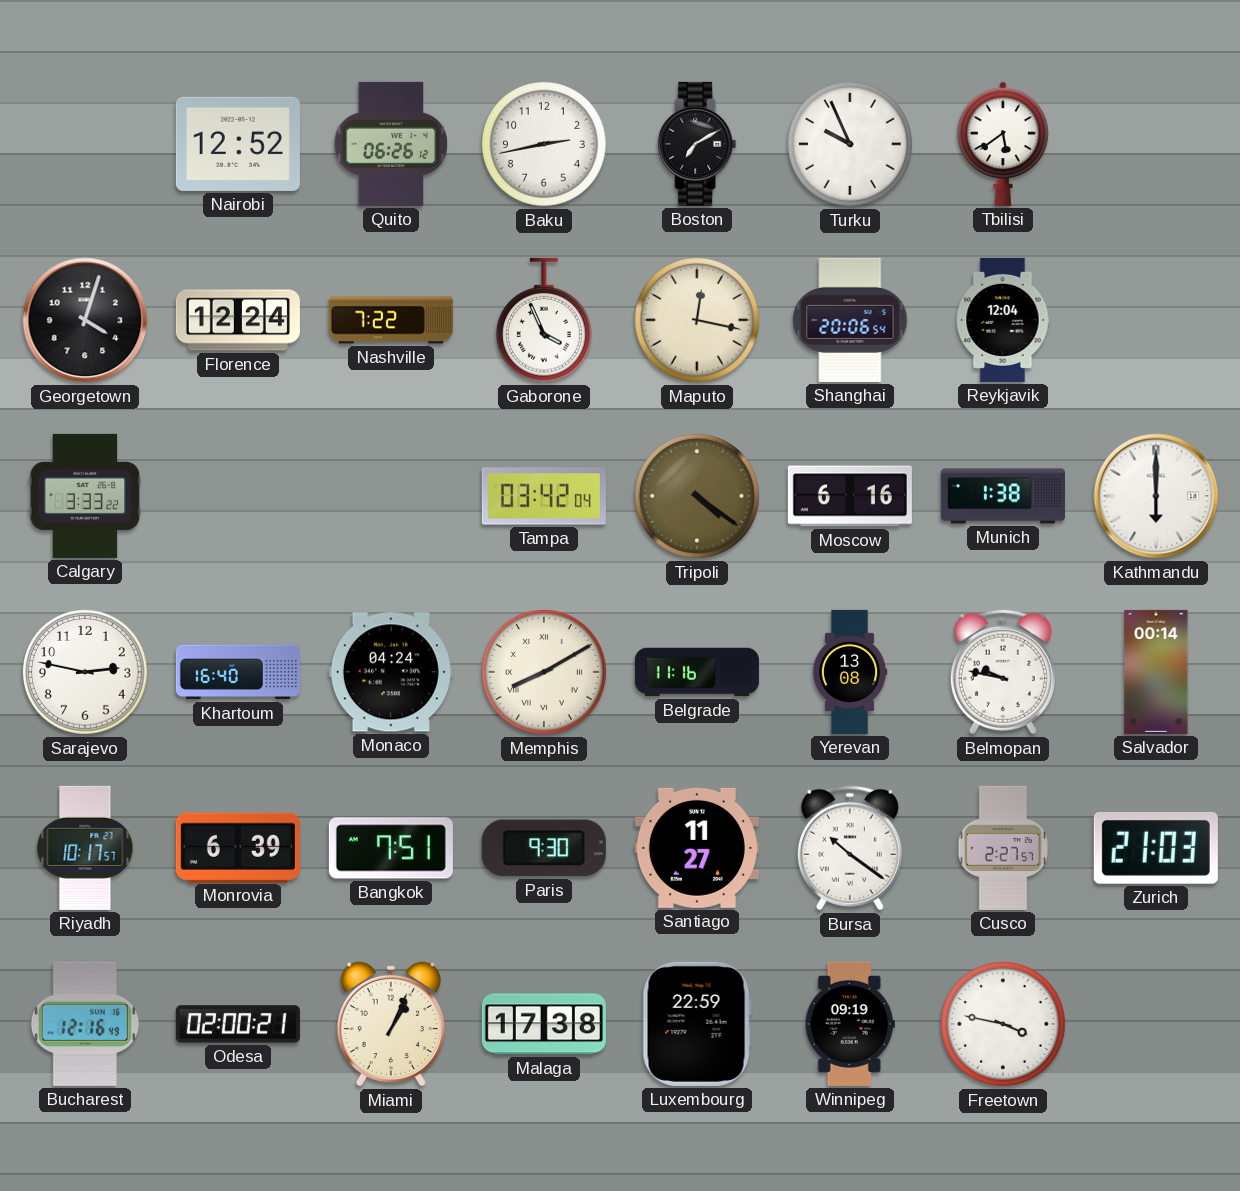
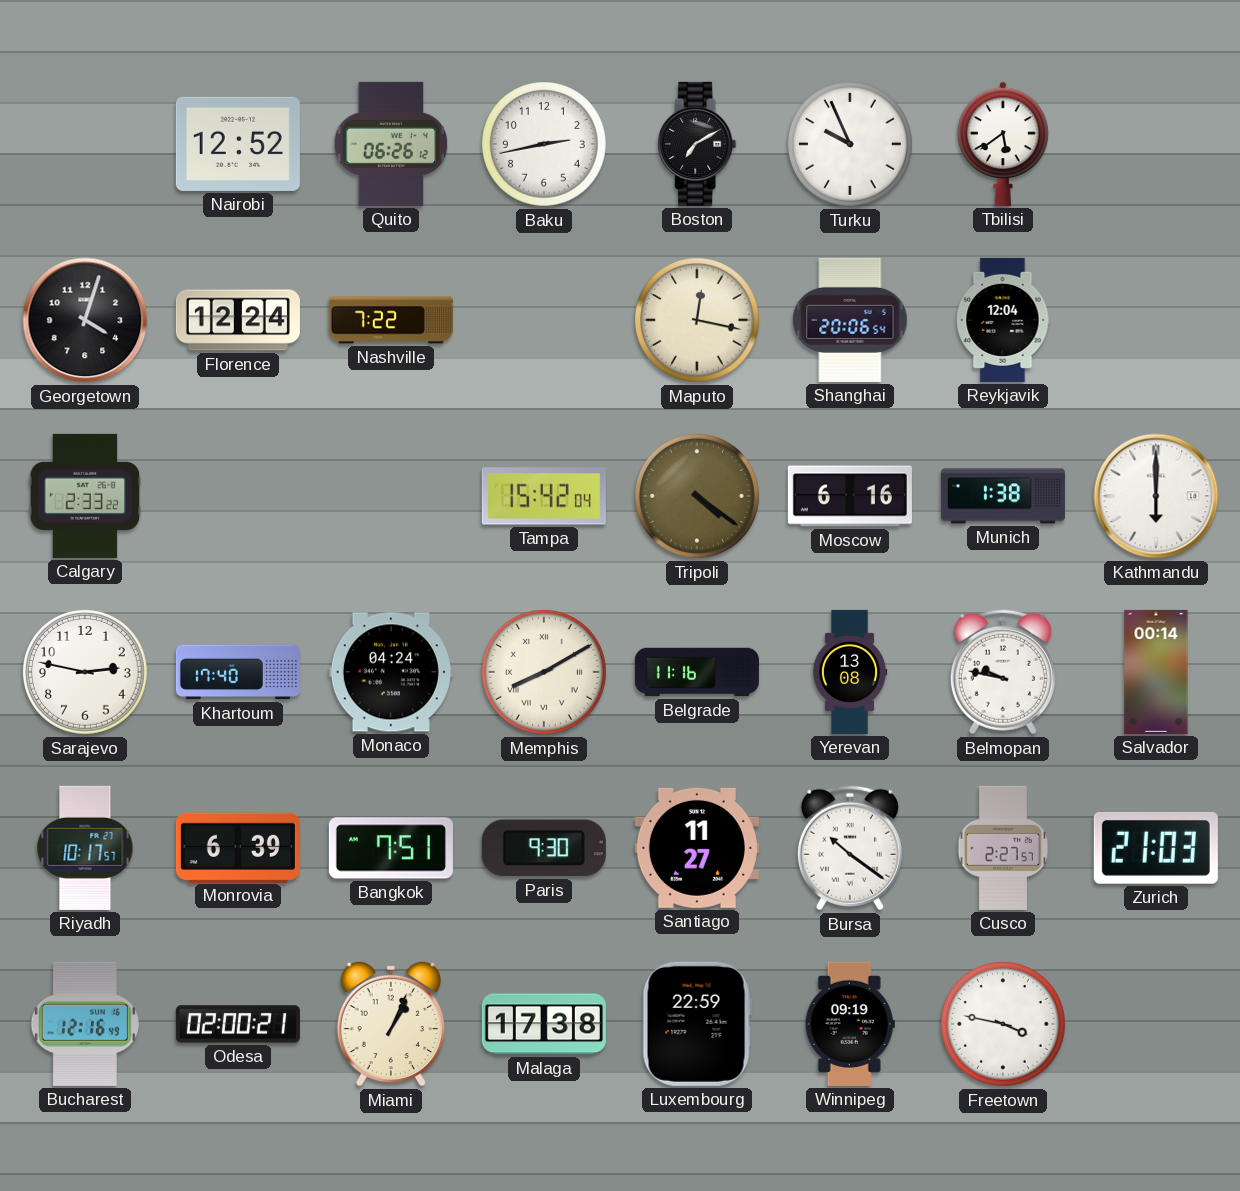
Gaborone: 3:56 -> none (544, 320)
Calgary: 3:33 -> 2:33 (85, 496)
Tampa: 03:42 -> 15:42 (544, 496)
Khartoum: 16:40 -> 17:40 (238, 672)
